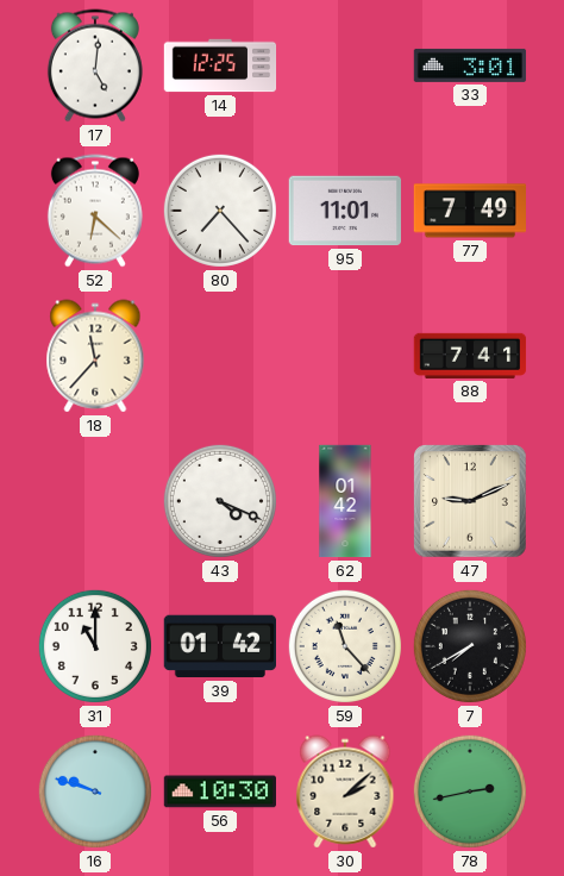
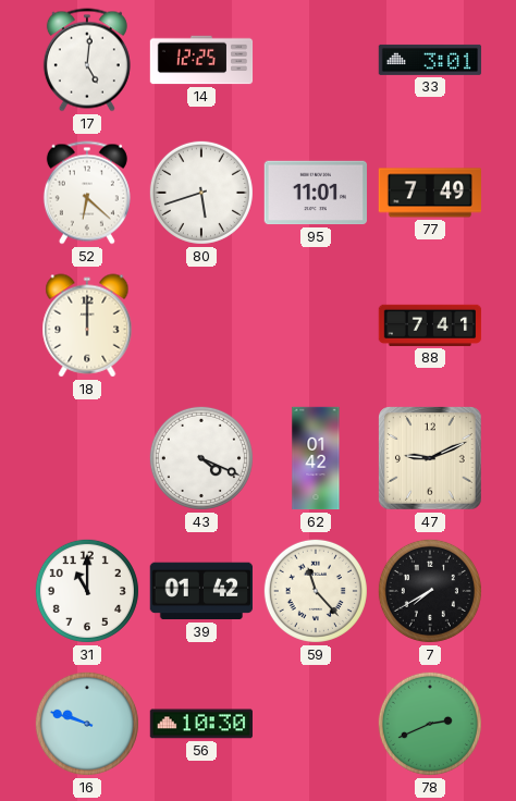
80: 7:23 -> 5:42 (201, 193)
18: 11:37 -> 12:00 (87, 325)
30: 2:08 -> none (345, 791)
78: 2:43 -> 2:41 (430, 724)
